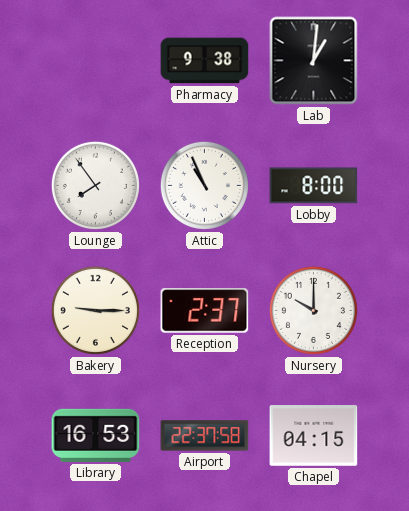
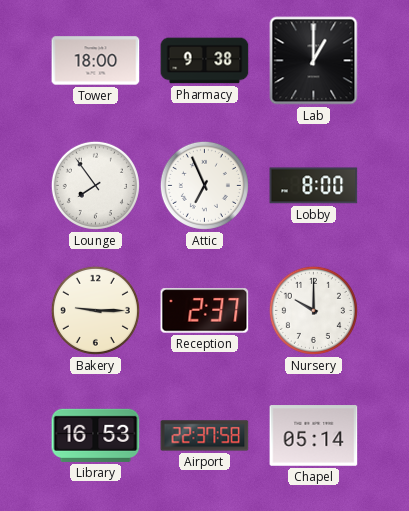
Tower: none -> 18:00 (96, 61)
Lab: 1:01 -> 1:00 (314, 61)
Attic: 10:56 -> 6:56 (204, 185)
Chapel: 04:15 -> 05:14 (314, 436)
